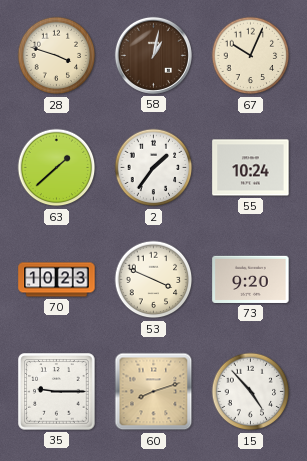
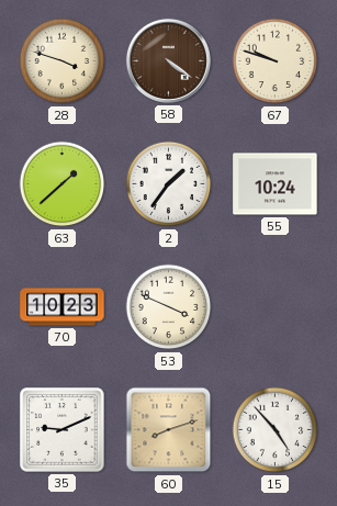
58: 1:02 -> 4:21 (168, 60)
67: 10:04 -> 9:48 (276, 61)
73: 9:20 -> none (251, 279)
35: 9:15 -> 9:11 (63, 430)
